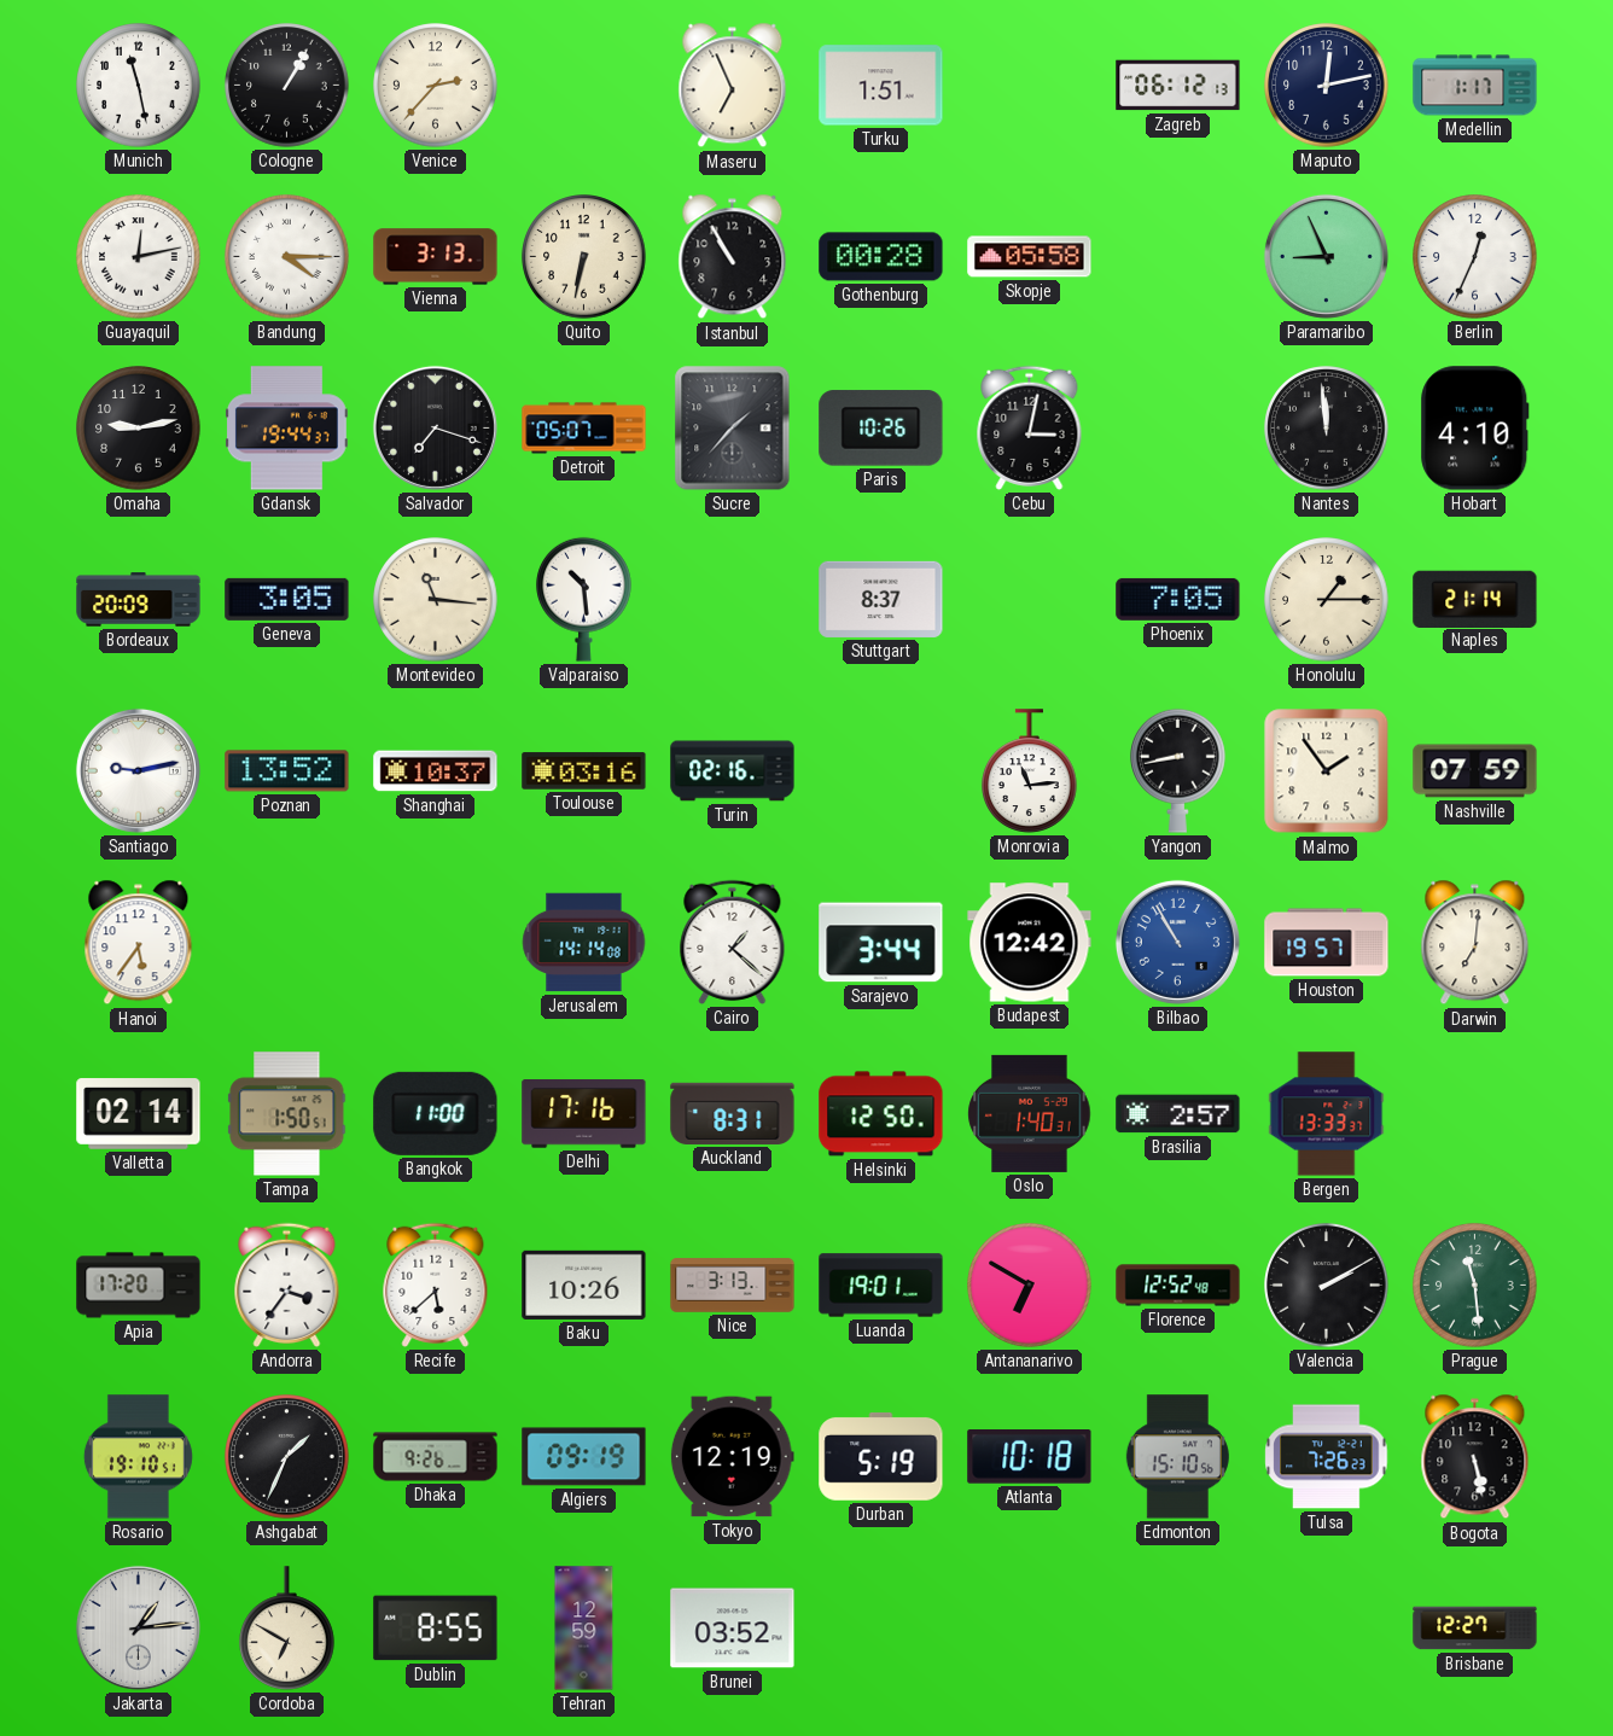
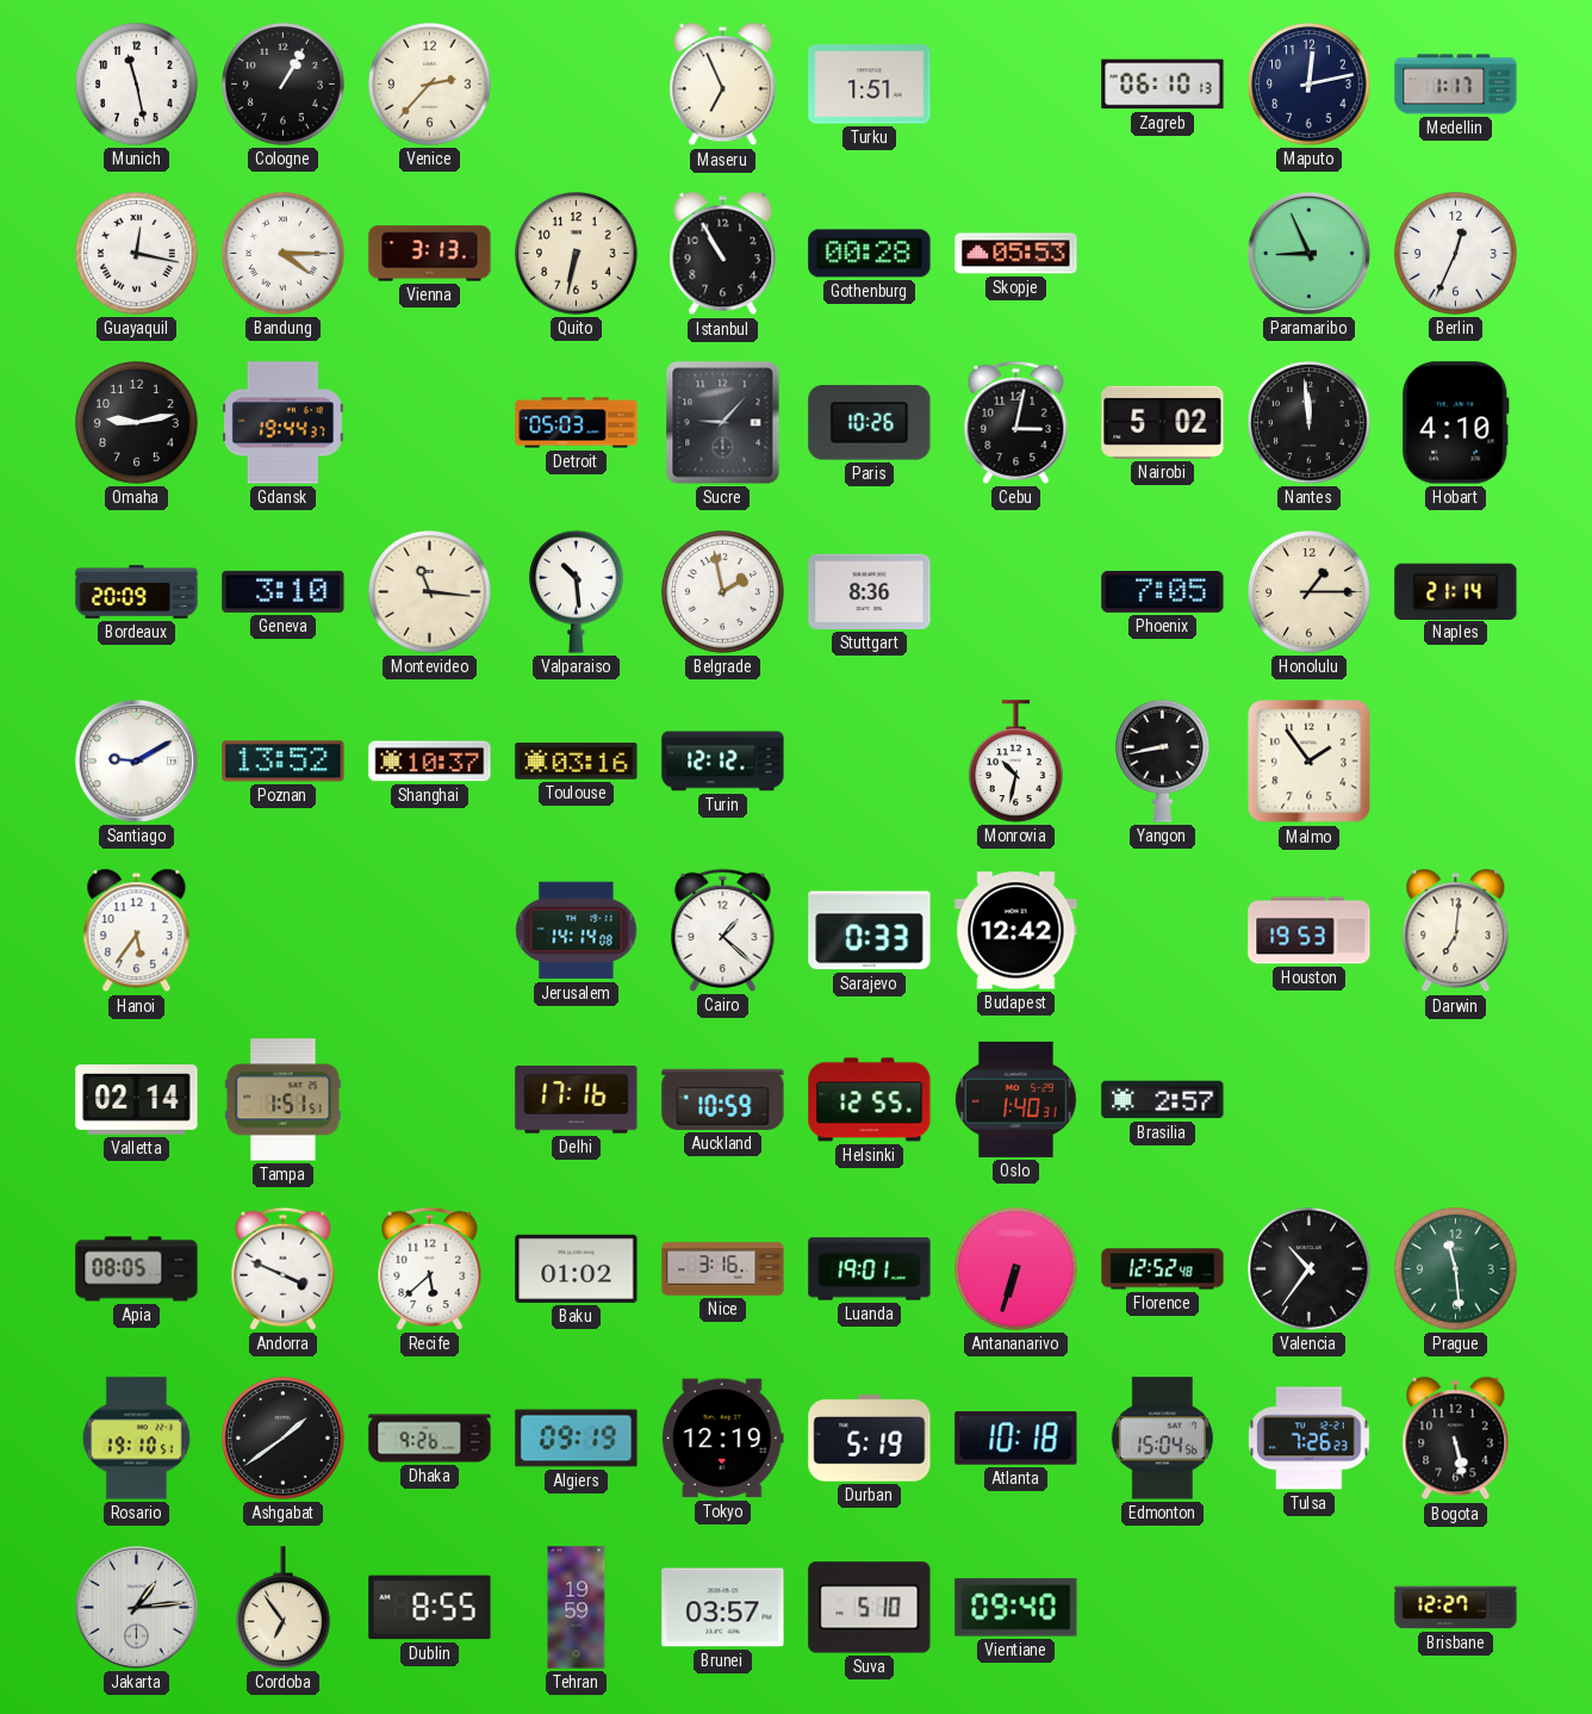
Zagreb: 06:12 -> 06:10 (1163, 85)
Guayaquil: 12:13 -> 12:17 (137, 254)
Skopje: 05:58 -> 05:53 (1016, 254)
Salvador: 7:18 -> none (435, 427)
Detroit: 05:07 -> 05:03 (577, 423)
Sucre: 1:37 -> 9:07 (723, 423)
Nairobi: none -> 5:02 (1163, 422)
Geneva: 3:05 -> 3:10 (284, 591)
Belgrade: none -> 1:58 (723, 592)
Stuttgart: 8:37 -> 8:36 (870, 591)
Santiago: 9:13 -> 9:10 (136, 760)
Turin: 02:16 -> 12:12 (723, 762)
Monrovia: 11:14 -> 10:32 (1016, 762)
Nashville: 07:59 -> none (1475, 771)
Sarajevo: 3:44 -> 0:33 (870, 931)
Bilbao: 10:55 -> none (1177, 942)
Houston: 19:57 -> 19:53 (1310, 931)
Tampa: 1:50 -> 1:51 (284, 1100)
Bangkok: 11:00 -> none (436, 1113)
Auckland: 8:31 -> 10:59 (723, 1099)
Helsinki: 12:50 -> 12:55 (870, 1100)
Bergen: 13:33 -> none (1327, 1114)
Apia: 17:20 -> 08:05 (137, 1269)
Andorra: 3:36 -> 3:49 (284, 1268)
Baku: 10:26 -> 01:02 (577, 1268)
Nice: 3:13 -> 3:16 (723, 1269)
Antananarivo: 6:50 -> 6:33 (1016, 1269)
Valencia: 2:10 -> 10:36 (1310, 1269)
Ashgabat: 1:34 -> 1:39 (284, 1439)
Edmonton: 15:10 -> 15:04 (1162, 1439)
Cordoba: 6:50 -> 6:54 (284, 1608)
Tehran: 12:59 -> 19:59 (577, 1608)
Brunei: 03:52 -> 03:57 (723, 1608)
Suva: none -> 5:10 (870, 1608)
Vientiane: none -> 09:40 (1016, 1608)
